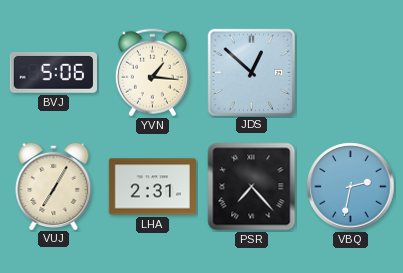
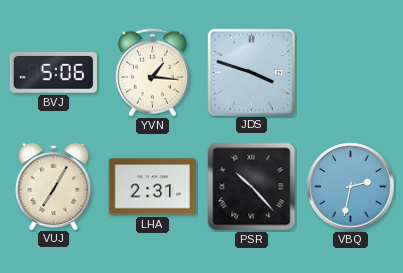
JDS: 12:52 -> 3:48 (251, 72)
PSR: 7:23 -> 10:23 (252, 187)
